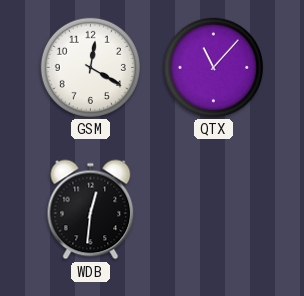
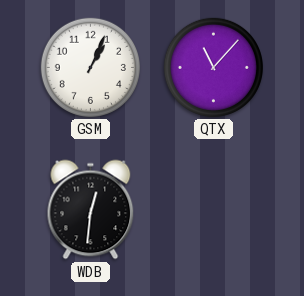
GSM: 12:20 -> 1:04 (90, 67)
